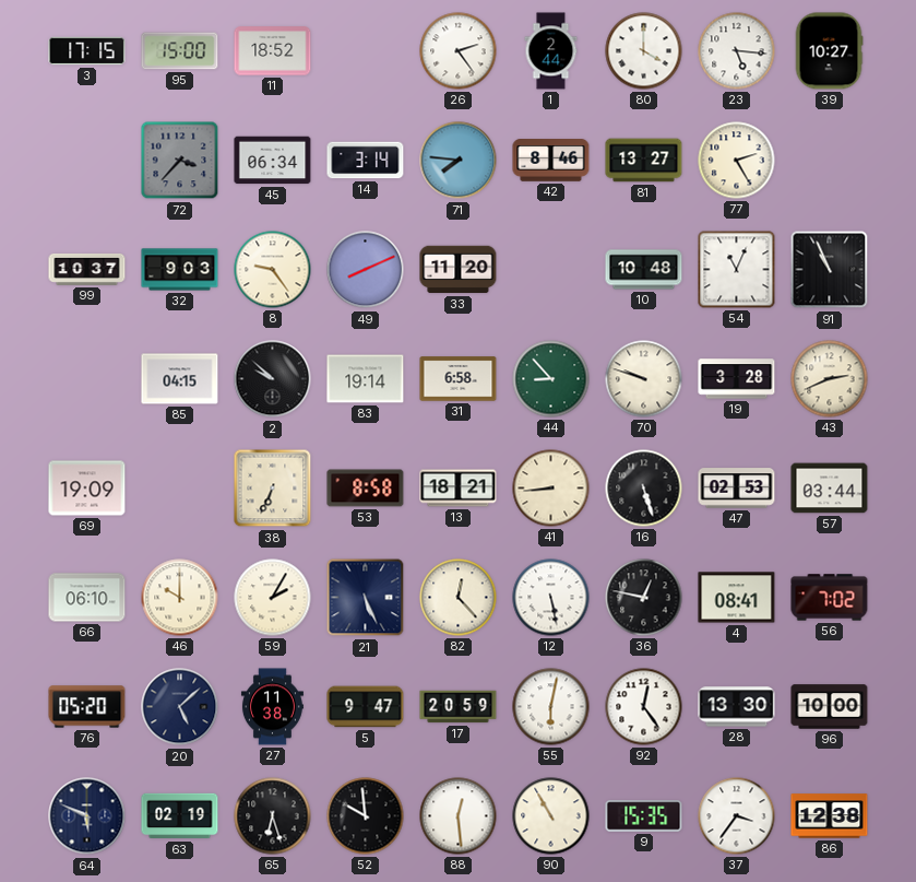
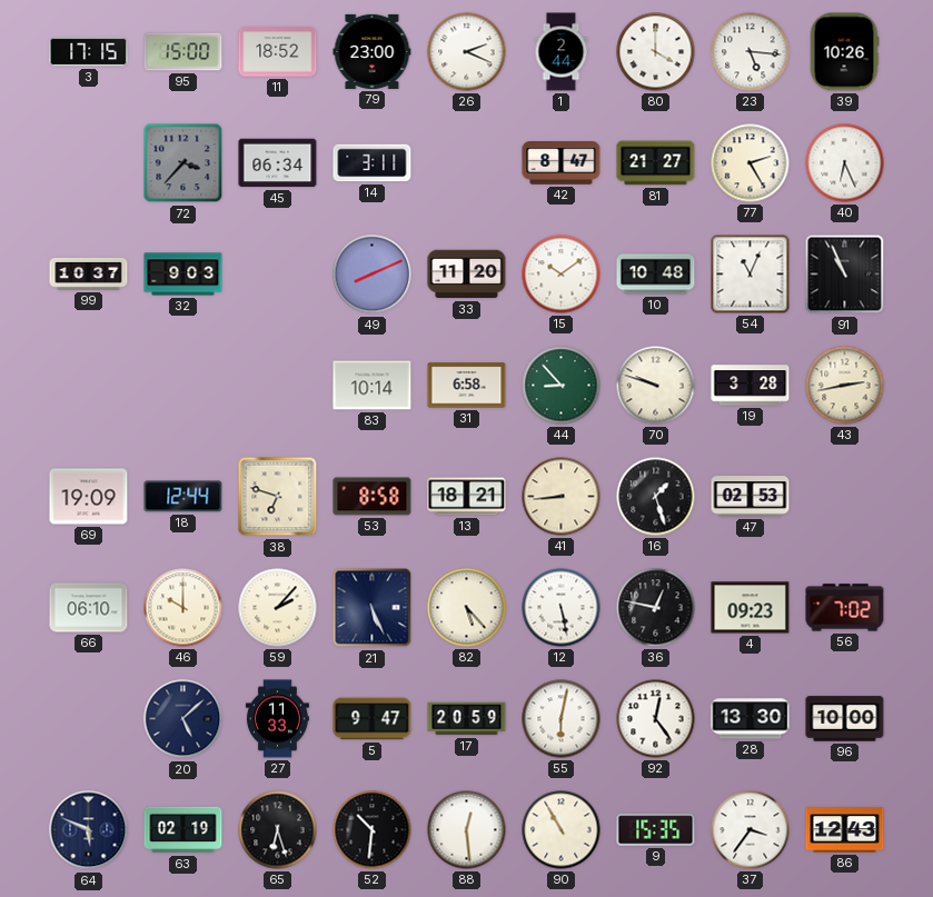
79: none -> 23:00 (373, 51)
26: 2:24 -> 2:19 (467, 52)
39: 10:27 -> 10:26 (844, 52)
14: 3:14 -> 3:11 (373, 163)
71: 7:46 -> none (459, 161)
42: 8:46 -> 8:47 (562, 163)
81: 13:27 -> 21:27 (656, 163)
40: none -> 6:26 (845, 163)
8: 9:24 -> none (273, 270)
15: none -> 10:09 (562, 275)
85: 04:15 -> none (180, 379)
2: 9:52 -> none (273, 379)
83: 19:14 -> 10:14 (373, 386)
43: 2:41 -> 2:43 (845, 386)
18: none -> 12:44 (183, 497)
38: 6:34 -> 6:48 (278, 497)
16: 5:27 -> 1:27 (656, 497)
57: 03:44 -> none (830, 489)
59: 2:05 -> 2:07 (278, 608)
82: 12:23 -> 5:23 (467, 608)
4: 08:41 -> 09:23 (751, 608)
76: 05:20 -> none (87, 707)
27: 11:38 -> 11:33 (277, 719)
52: 9:59 -> 10:31 (373, 830)
86: 12:38 -> 12:43 (845, 830)
